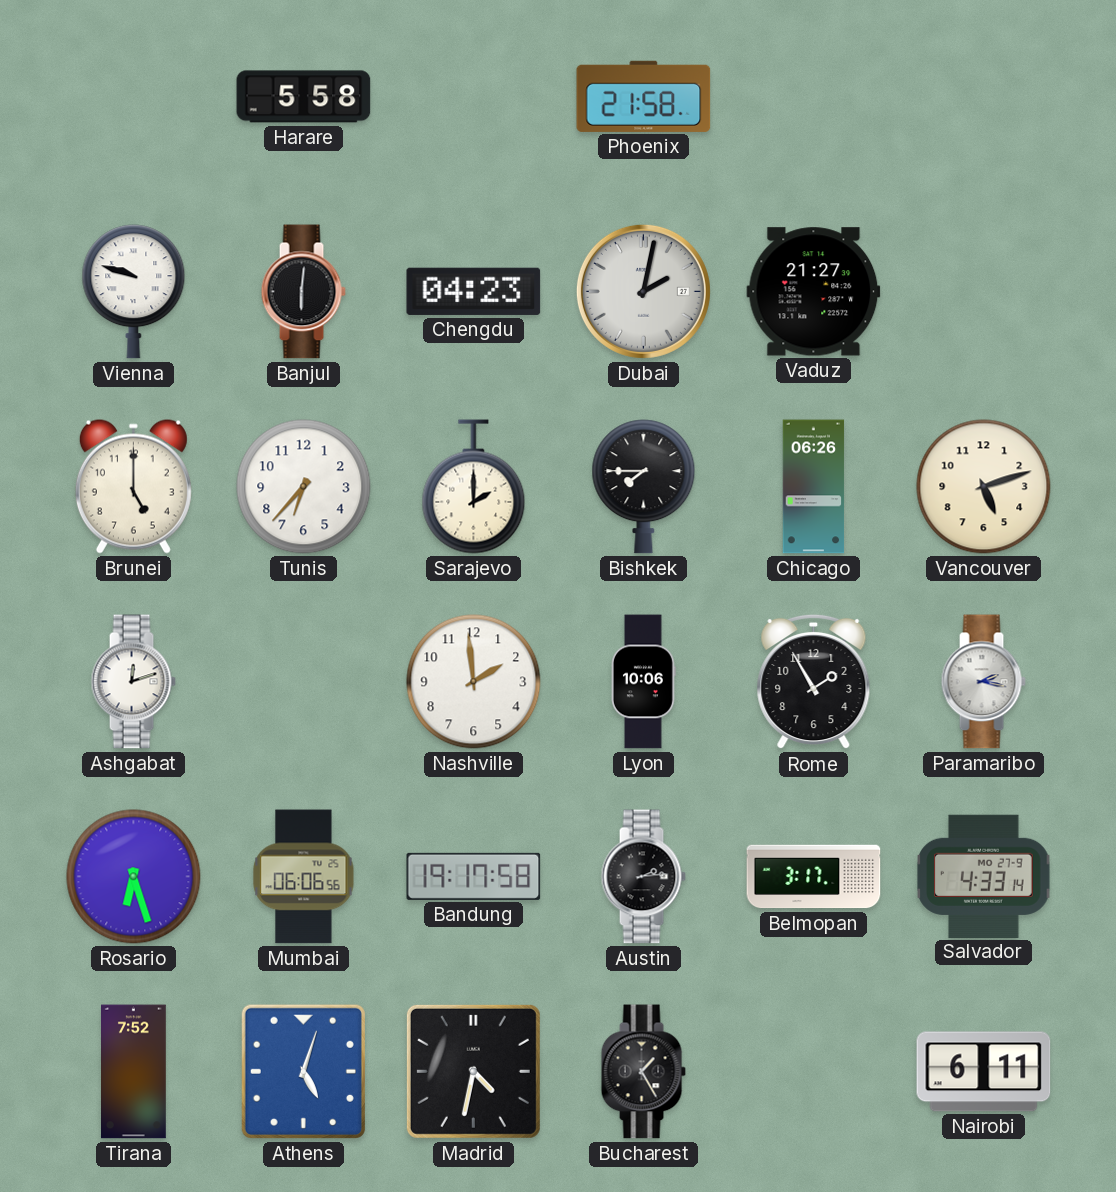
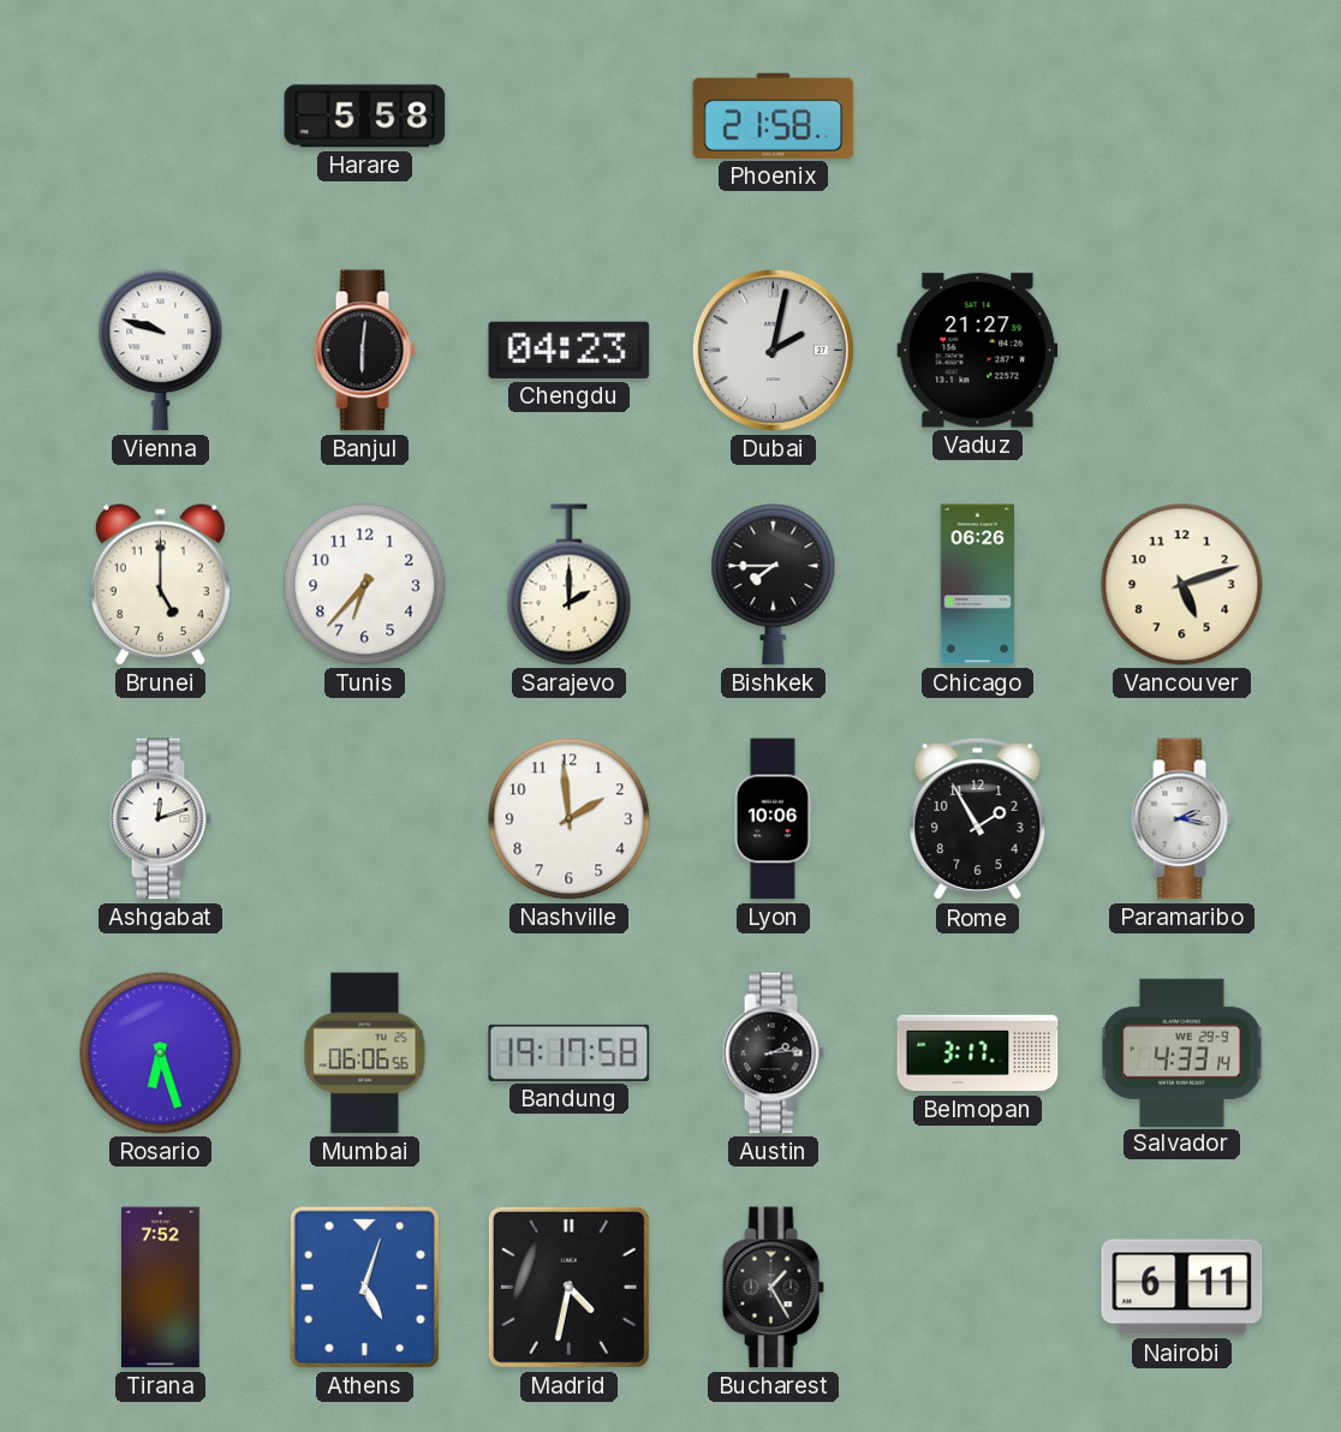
Salvador date: MO 27-9 -> WE 29-9 (1182, 1052)
